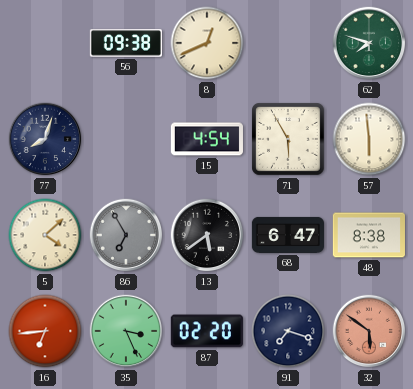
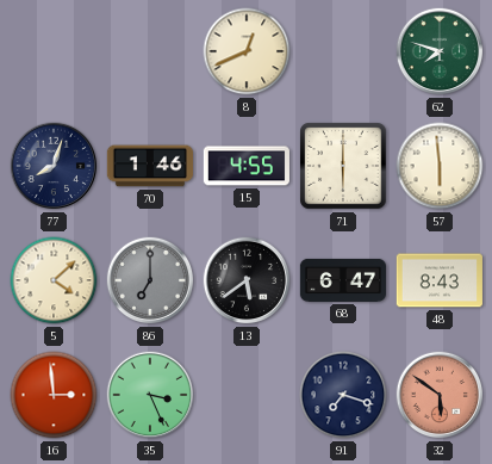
56: 09:38 -> none (125, 43)
70: none -> 1:46 (149, 166)
15: 4:54 -> 4:55 (247, 166)
71: 5:55 -> 6:00 (343, 166)
86: 6:55 -> 7:00 (150, 280)
48: 8:38 -> 8:43 (440, 280)
16: 6:44 -> 2:59 (54, 395)
87: 02:20 -> none (207, 331)
